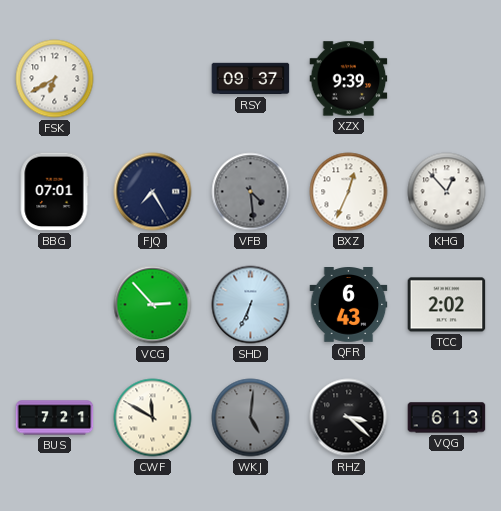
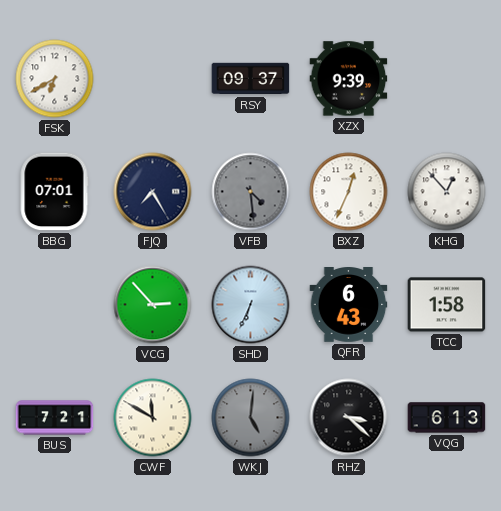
TCC: 2:02 -> 1:58 (447, 305)
